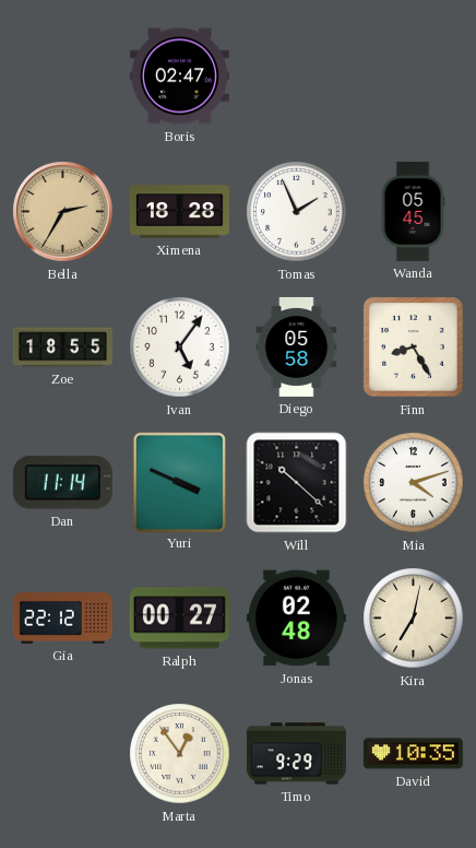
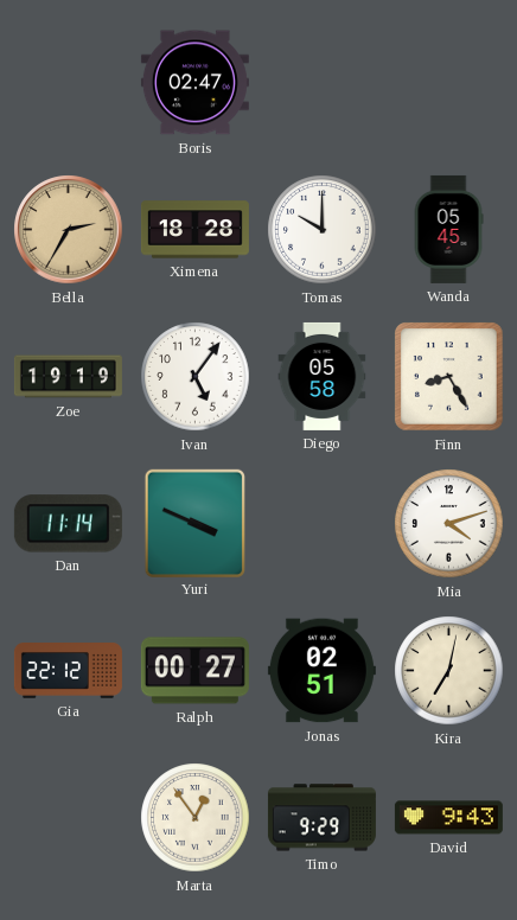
Tomas: 1:56 -> 10:00 (323, 230)
Zoe: 18:55 -> 19:19 (68, 377)
Will: 10:22 -> none (297, 483)
Jonas: 02:48 -> 02:51 (321, 671)
David: 10:35 -> 9:43 (448, 818)
